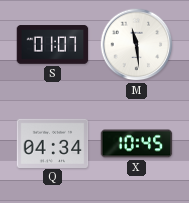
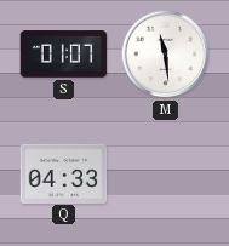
Q: 04:34 -> 04:33 (64, 173)
X: 10:45 -> none (137, 144)
